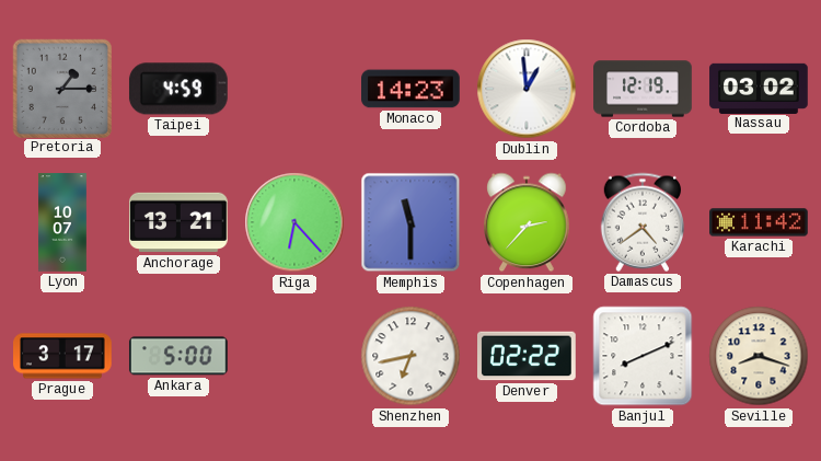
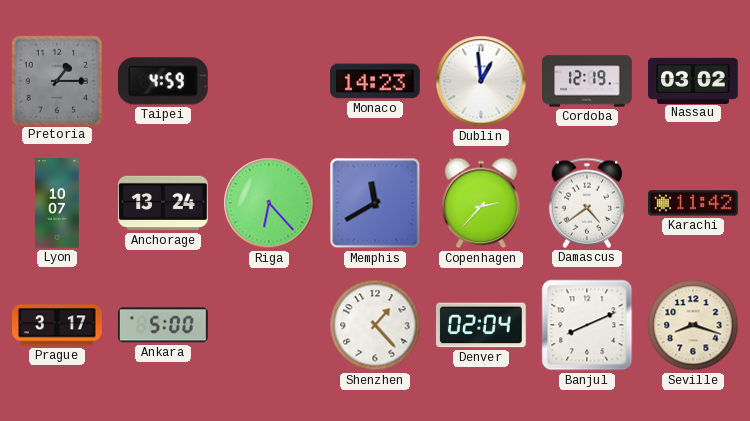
Anchorage: 13:21 -> 13:24 (164, 203)
Memphis: 11:30 -> 11:40 (375, 203)
Shenzhen: 6:43 -> 1:23 (375, 325)
Denver: 02:22 -> 02:04 (482, 325)
